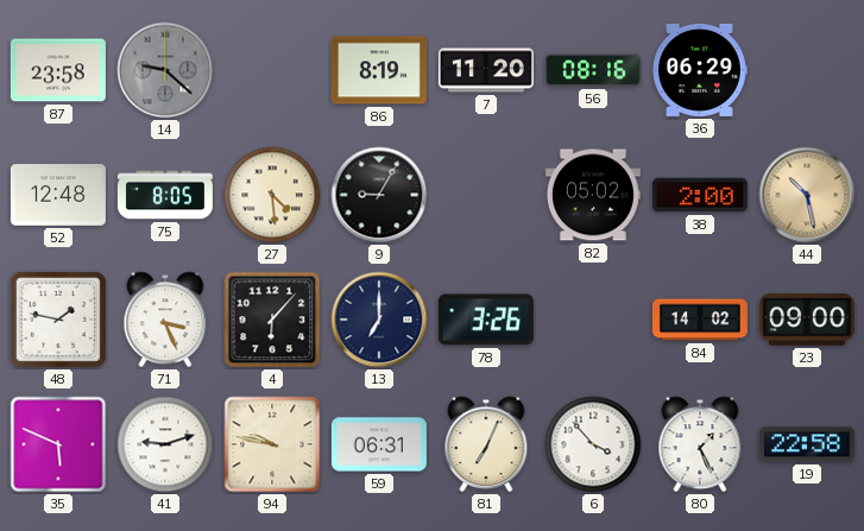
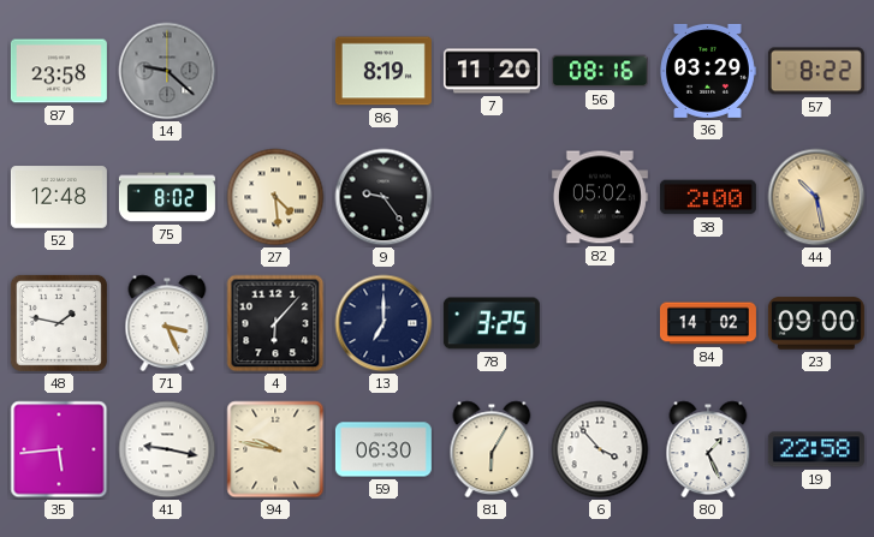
36: 06:29 -> 03:29 (708, 71)
57: none -> 8:22 (816, 71)
75: 8:05 -> 8:02 (167, 197)
9: 9:05 -> 9:24 (384, 197)
78: 3:26 -> 3:25 (492, 323)
35: 5:49 -> 5:44 (59, 449)
41: 9:12 -> 9:17 (167, 449)
59: 06:31 -> 06:30 (384, 449)
81: 7:04 -> 6:05 (492, 449)
